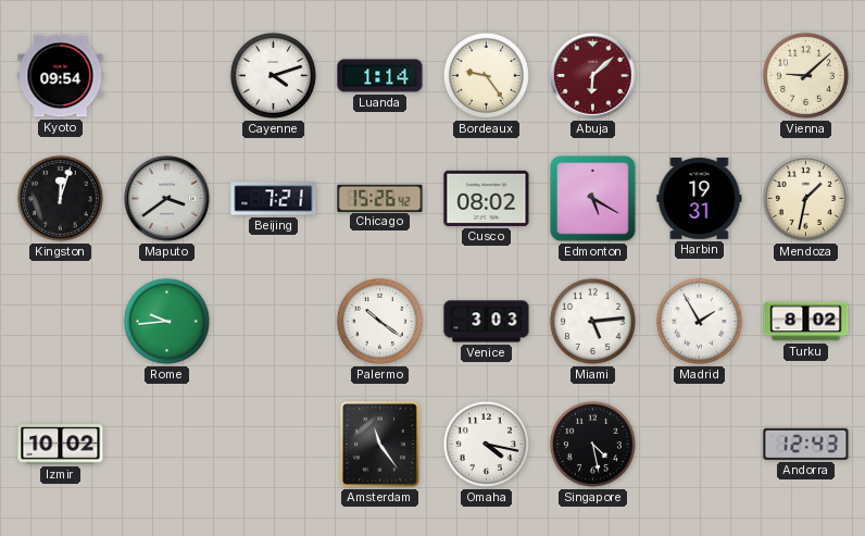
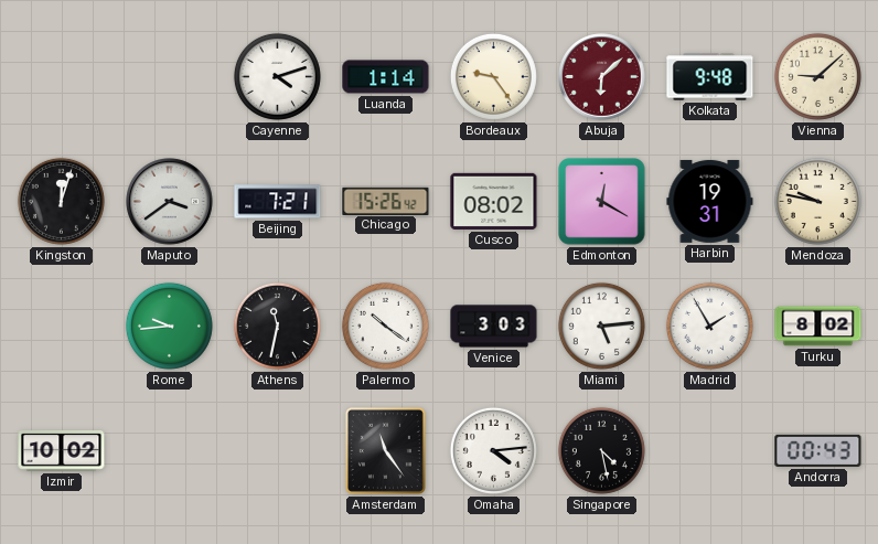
Kyoto: 09:54 -> none (61, 76)
Kolkata: none -> 9:48 (710, 77)
Edmonton: 5:20 -> 12:20 (602, 202)
Mendoza: 1:32 -> 9:47 (817, 201)
Athens: none -> 11:32 (277, 326)
Omaha: 4:17 -> 4:14 (493, 450)
Andorra: 12:43 -> 00:43 (818, 450)
